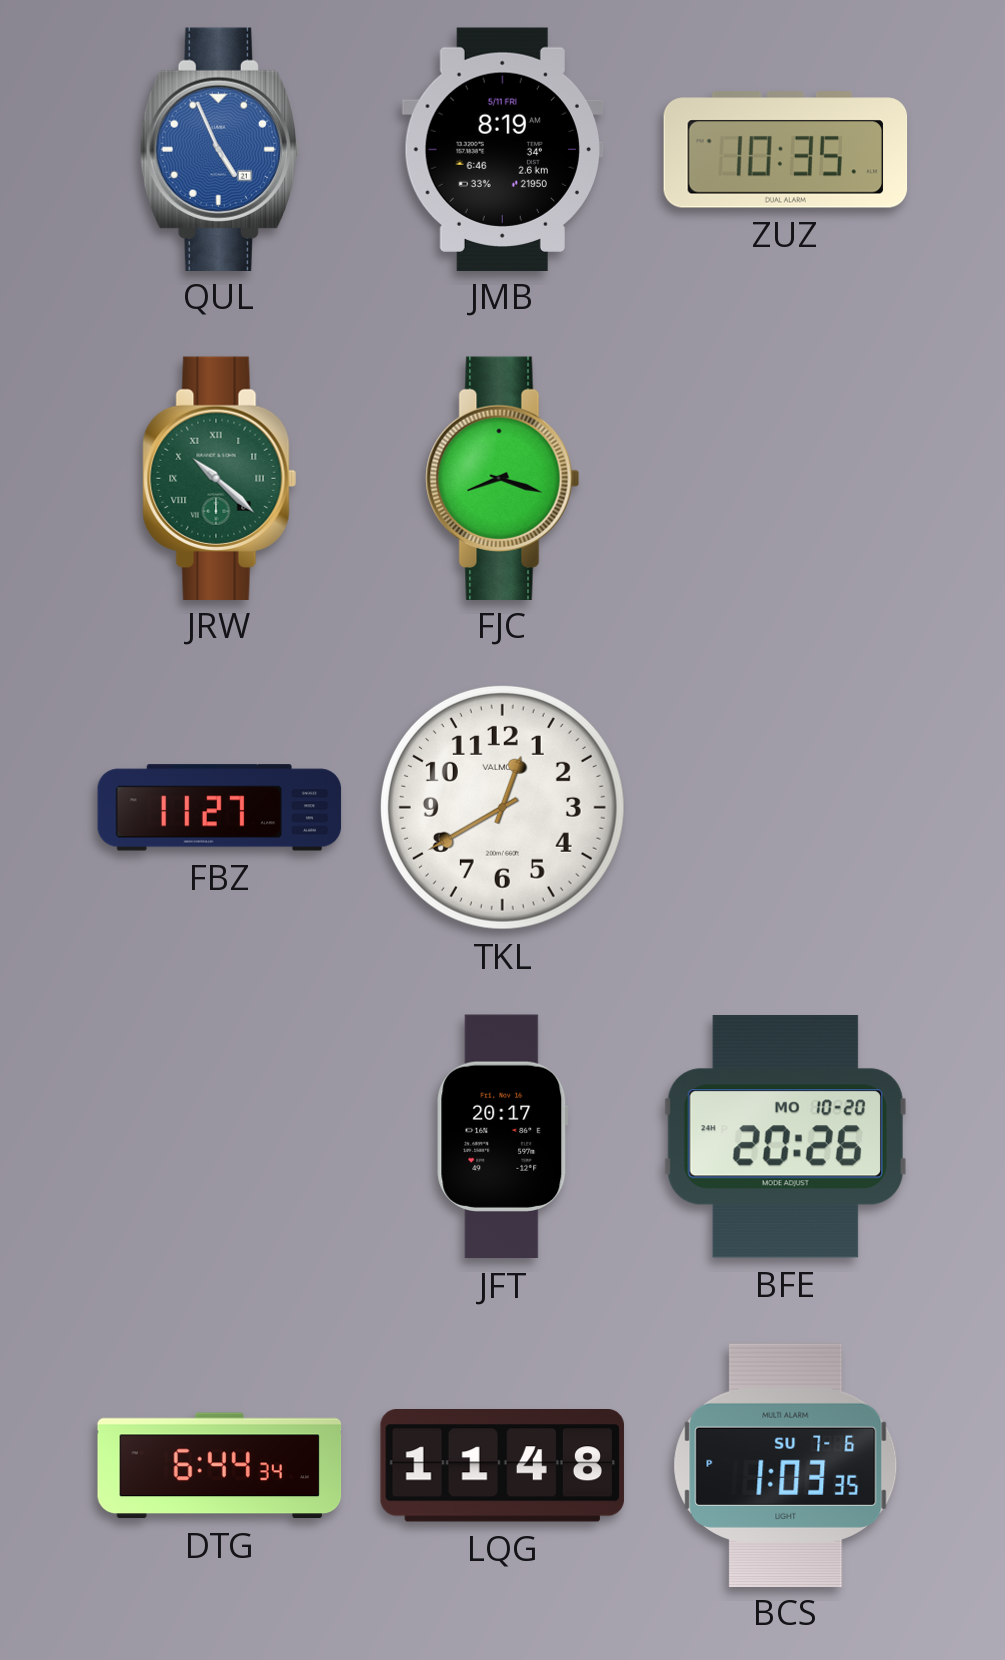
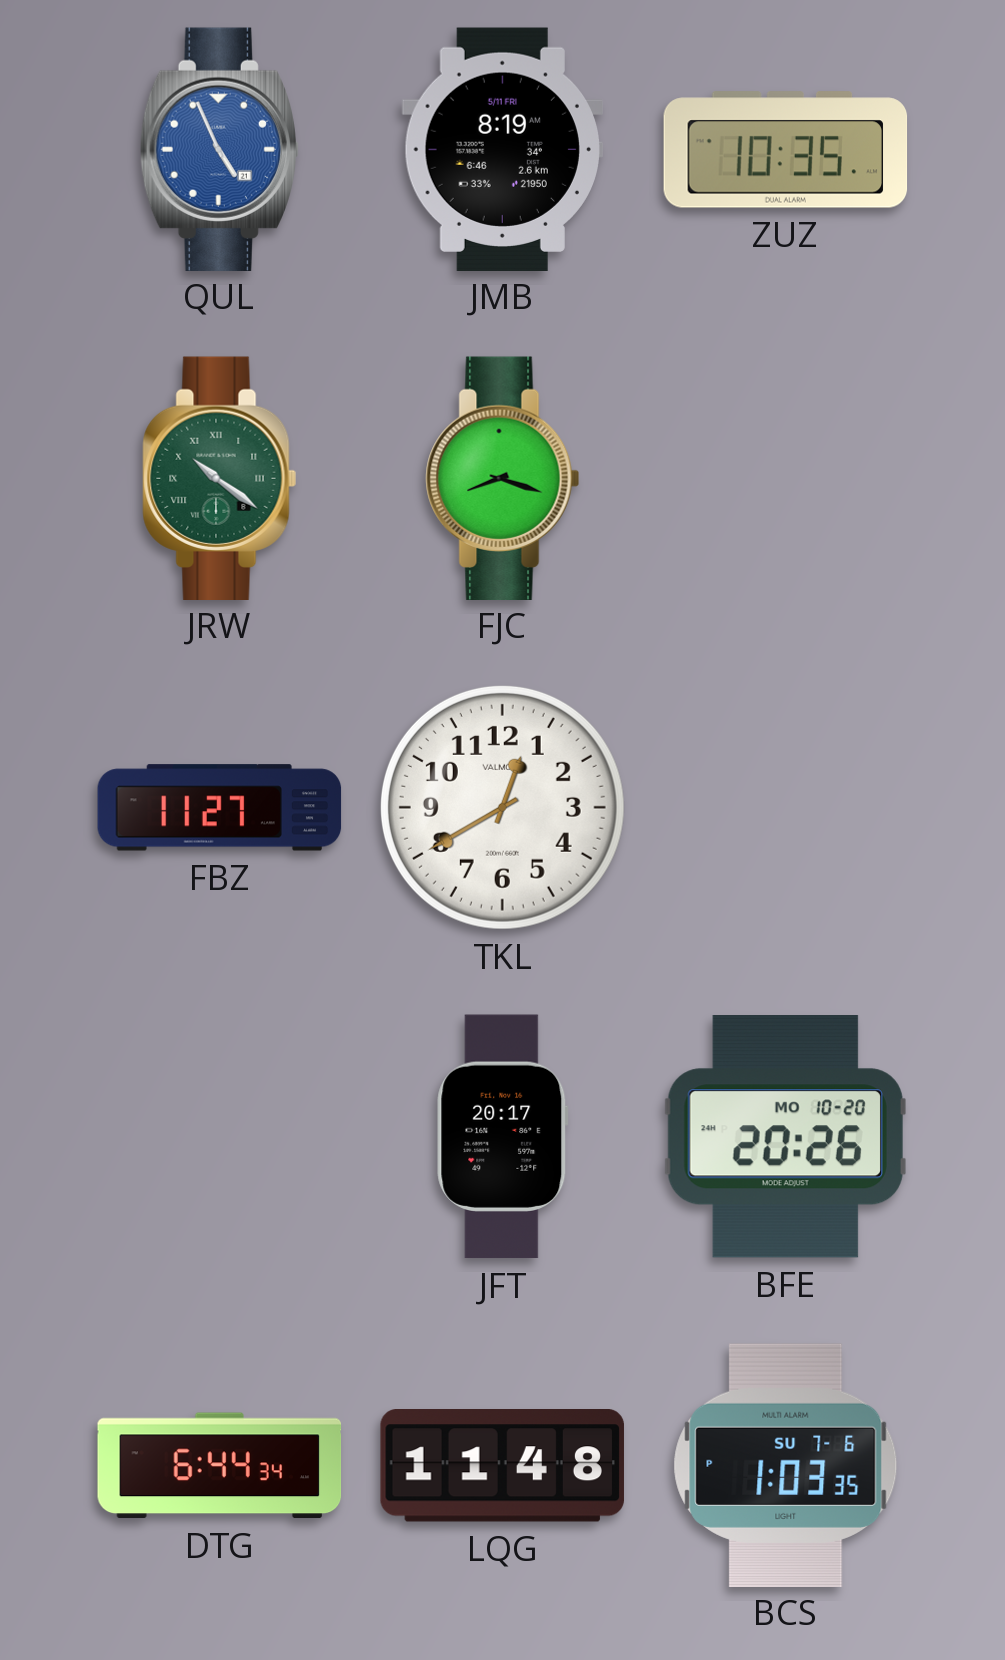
JRW: 10:22 -> 10:21 (220, 478)
